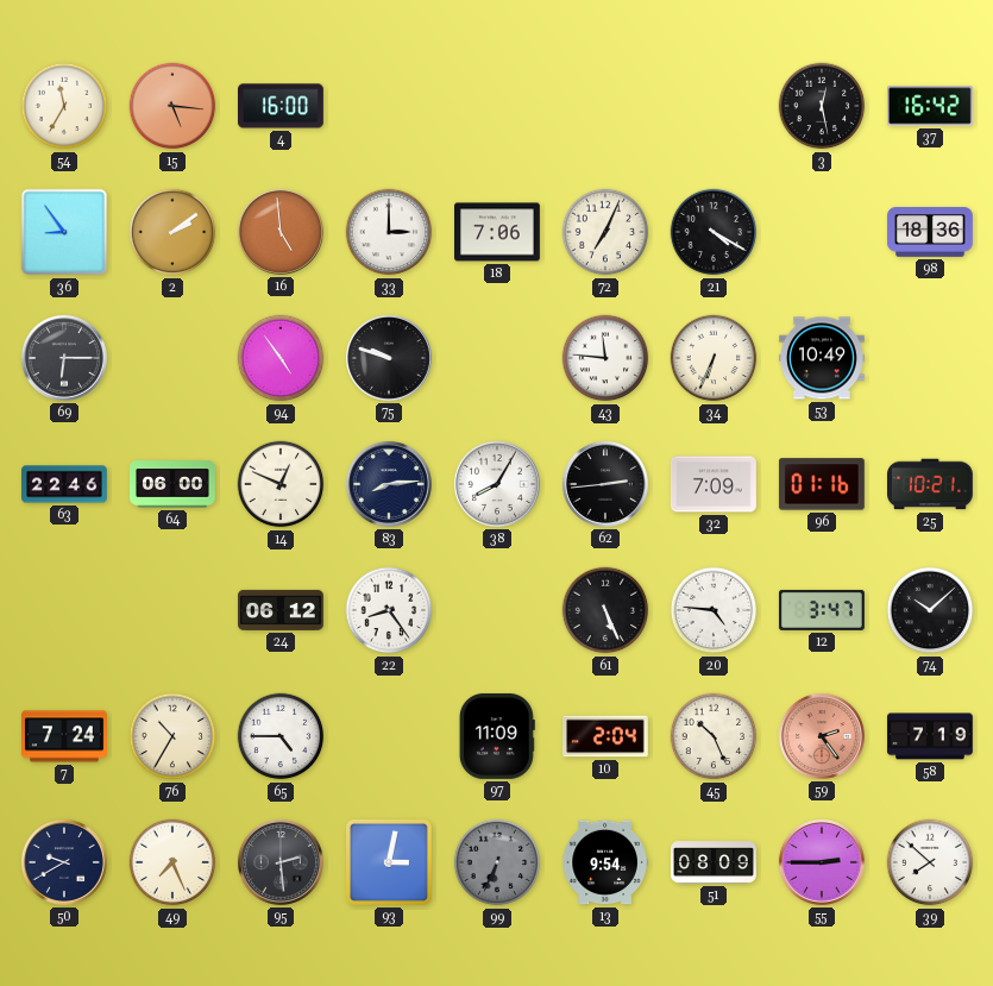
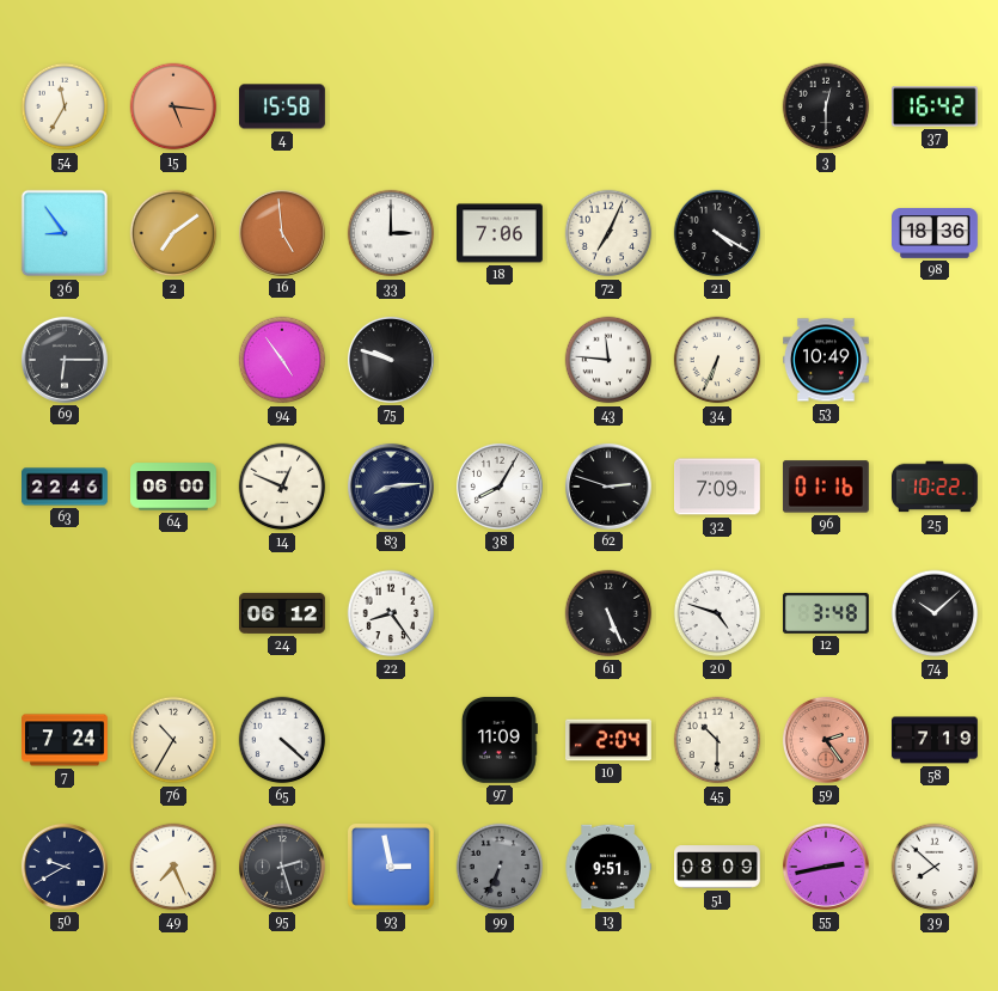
4: 16:00 -> 15:58 (283, 106)
3: 12:28 -> 12:30 (826, 106)
2: 2:09 -> 7:09 (173, 233)
62: 2:44 -> 2:48 (608, 487)
25: 10:21 -> 10:22 (936, 487)
20: 4:46 -> 4:48 (717, 613)
12: 3:47 -> 3:48 (826, 613)
65: 4:45 -> 4:22 (282, 740)
45: 10:26 -> 10:30 (717, 740)
95: 2:29 -> 2:27 (282, 867)
93: 3:02 -> 2:58 (391, 867)
13: 9:54 -> 9:51 (608, 867)
55: 2:45 -> 2:43 (826, 867)
